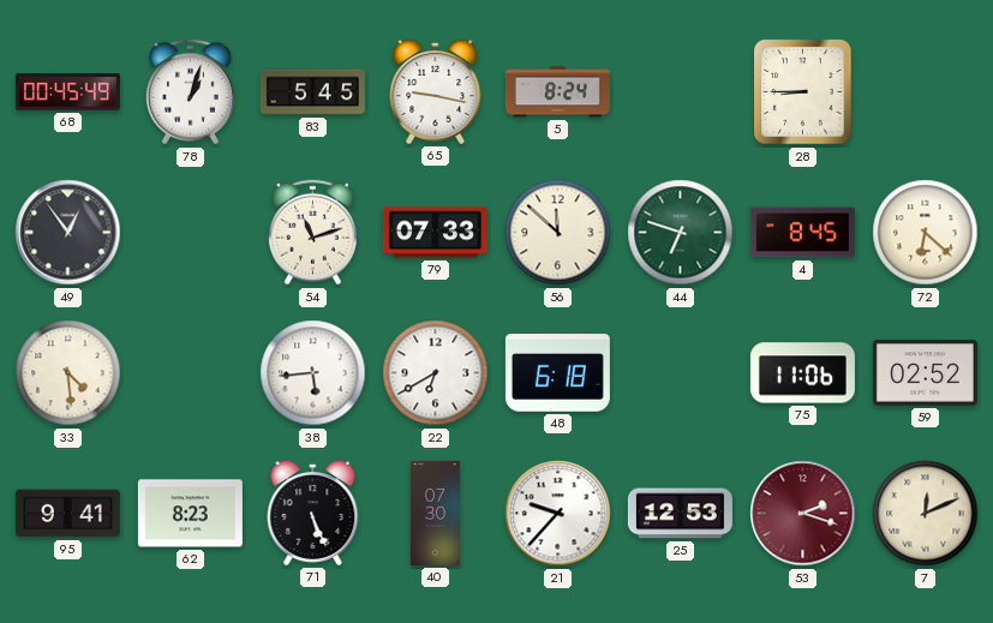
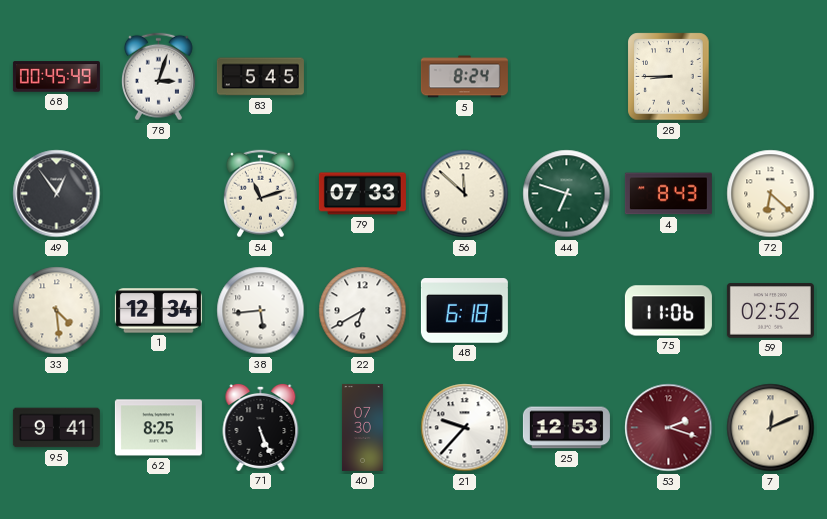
78: 1:03 -> 3:03 (158, 77)
65: 9:17 -> none (436, 91)
4: 8:45 -> 8:43 (668, 194)
1: none -> 12:34 (158, 311)
62: 8:23 -> 8:25 (158, 428)
